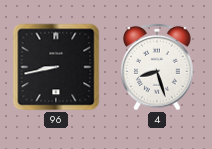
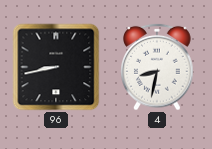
4: 8:27 -> 8:32 (157, 67)
